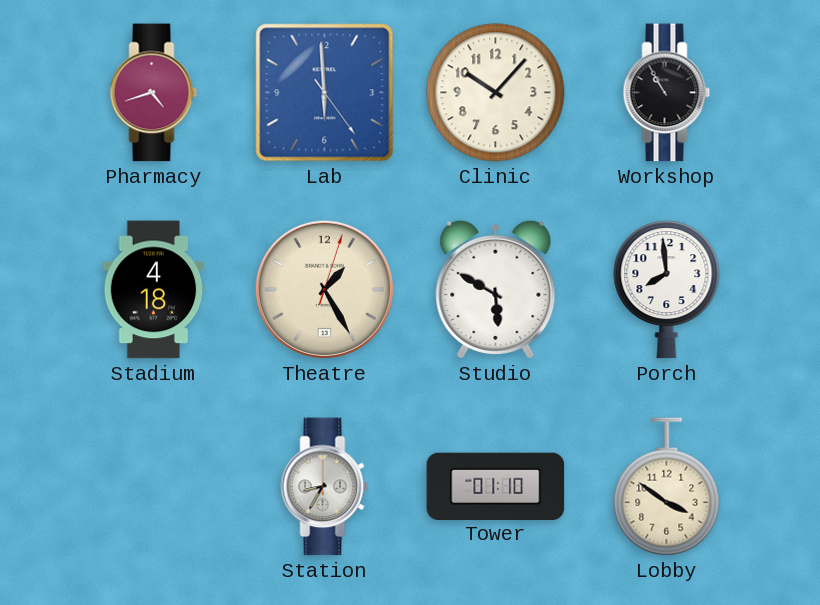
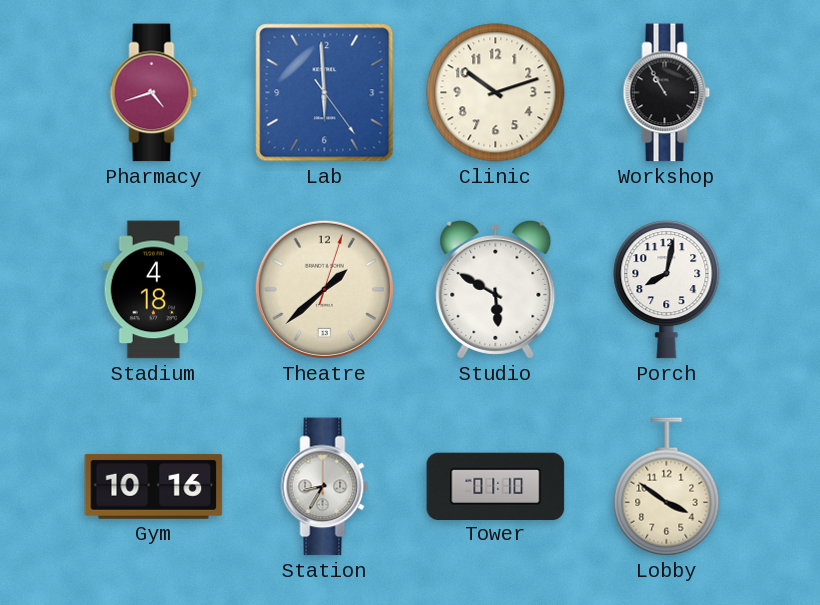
Clinic: 10:07 -> 10:12 (496, 93)
Theatre: 1:25 -> 1:38 (324, 289)
Porch: 7:59 -> 8:02 (667, 290)
Gym: none -> 10:16 (154, 486)
